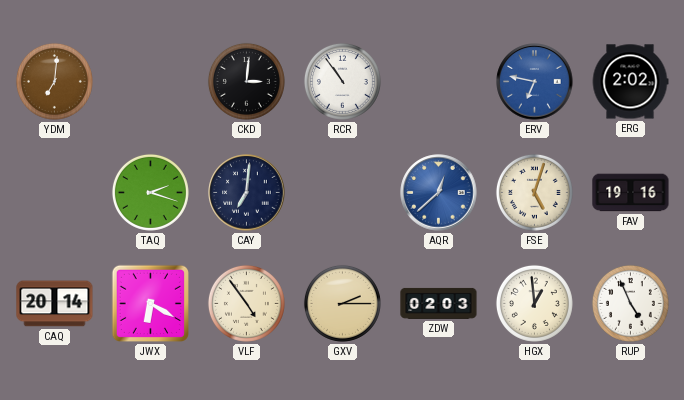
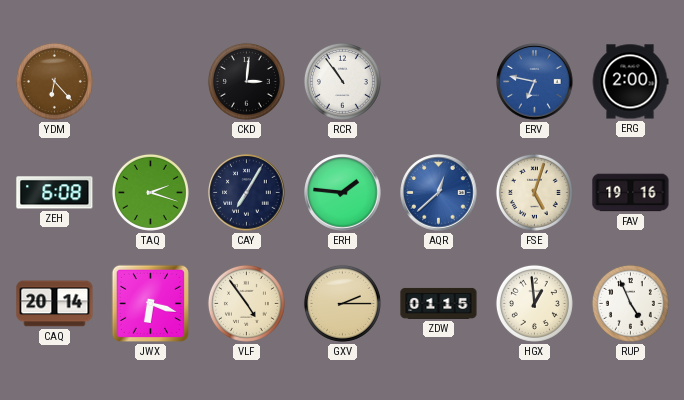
YDM: 7:01 -> 6:23 (54, 81)
ERG: 2:02 -> 2:00 (630, 82)
ZEH: none -> 6:08 (55, 193)
CAY: 7:01 -> 7:05 (247, 193)
ERH: none -> 1:46 (343, 193)
JWX: 6:20 -> 6:18 (150, 303)
ZDW: 02:03 -> 01:15 (439, 303)
